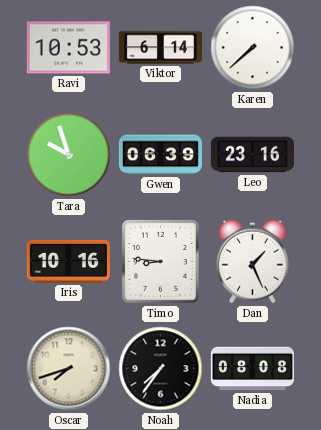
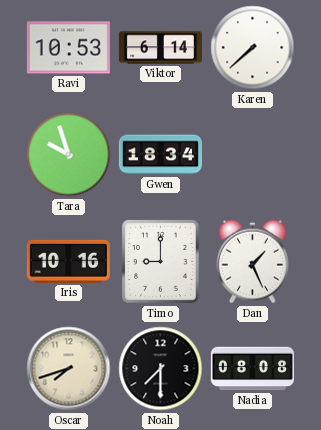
Gwen: 06:39 -> 18:34 (160, 155)
Leo: 23:16 -> none (252, 155)
Timo: 8:46 -> 9:00 (161, 262)
Noah: 7:36 -> 7:30 (161, 369)
